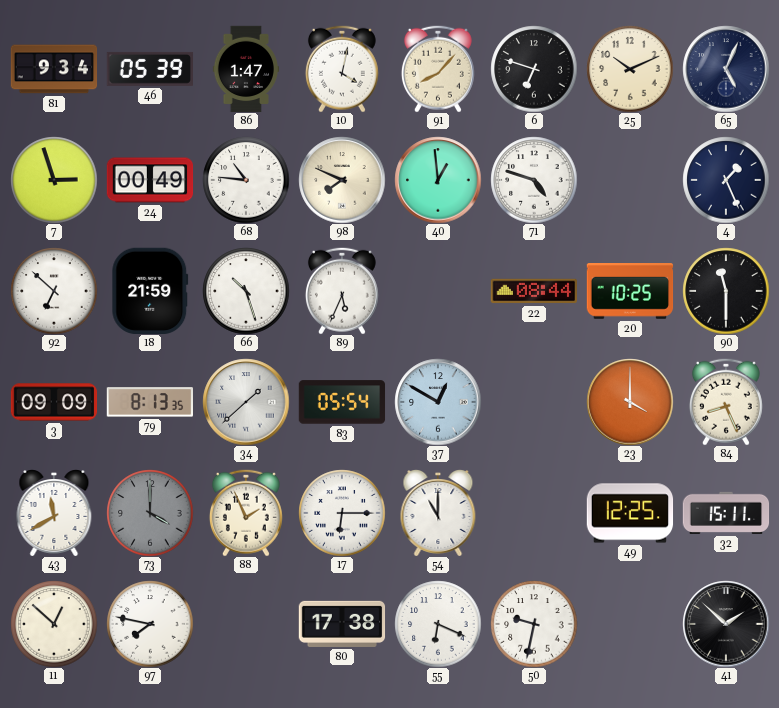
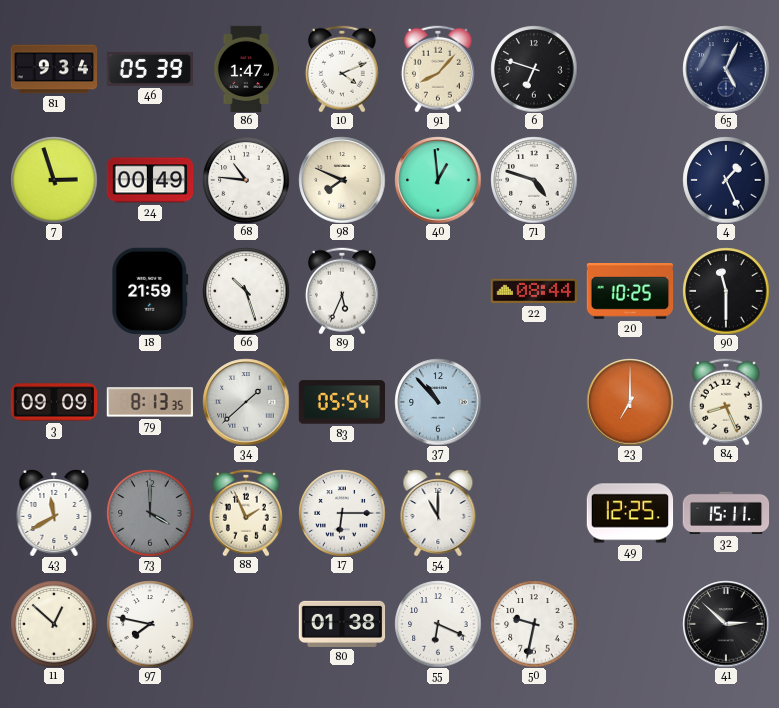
10: 4:02 -> 4:11 (342, 69)
25: 10:11 -> none (630, 69)
92: 6:52 -> none (54, 291)
37: 12:50 -> 10:53 (438, 402)
23: 4:00 -> 7:00 (630, 402)
80: 17:38 -> 01:38 (342, 624)
41: 1:52 -> 2:52 (726, 624)
